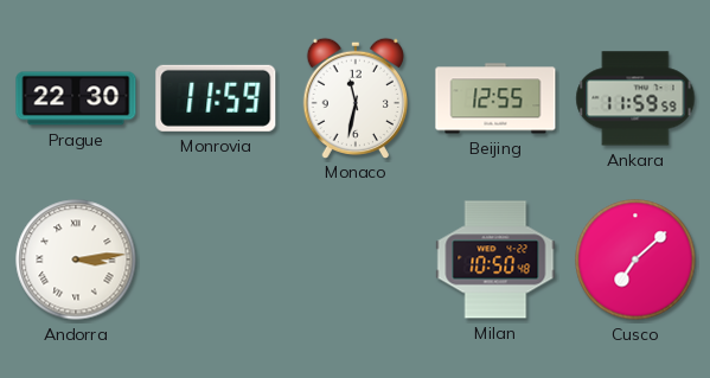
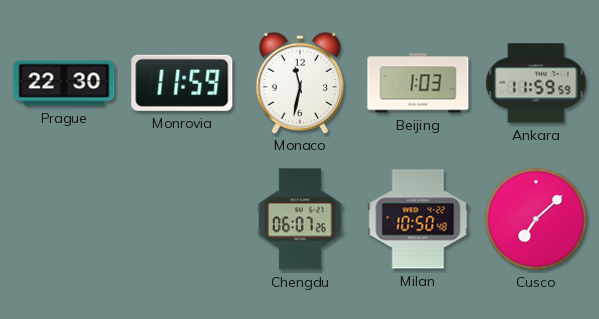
Beijing: 12:55 -> 1:03 (418, 83)
Andorra: 3:14 -> none (76, 260)
Chengdu: none -> 06:07 (301, 219)
